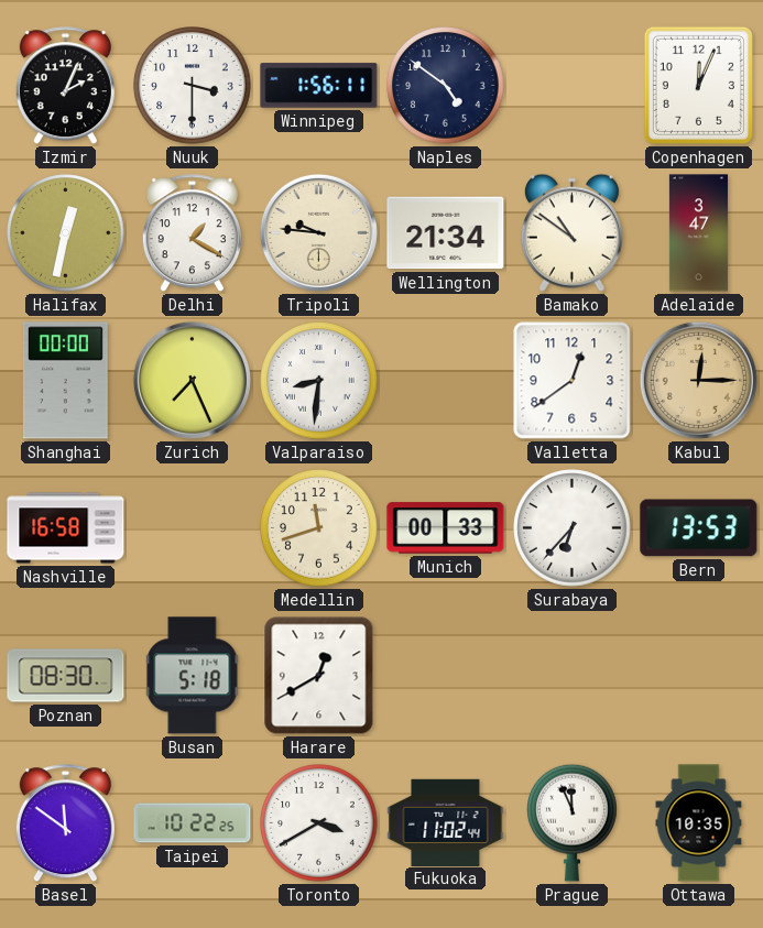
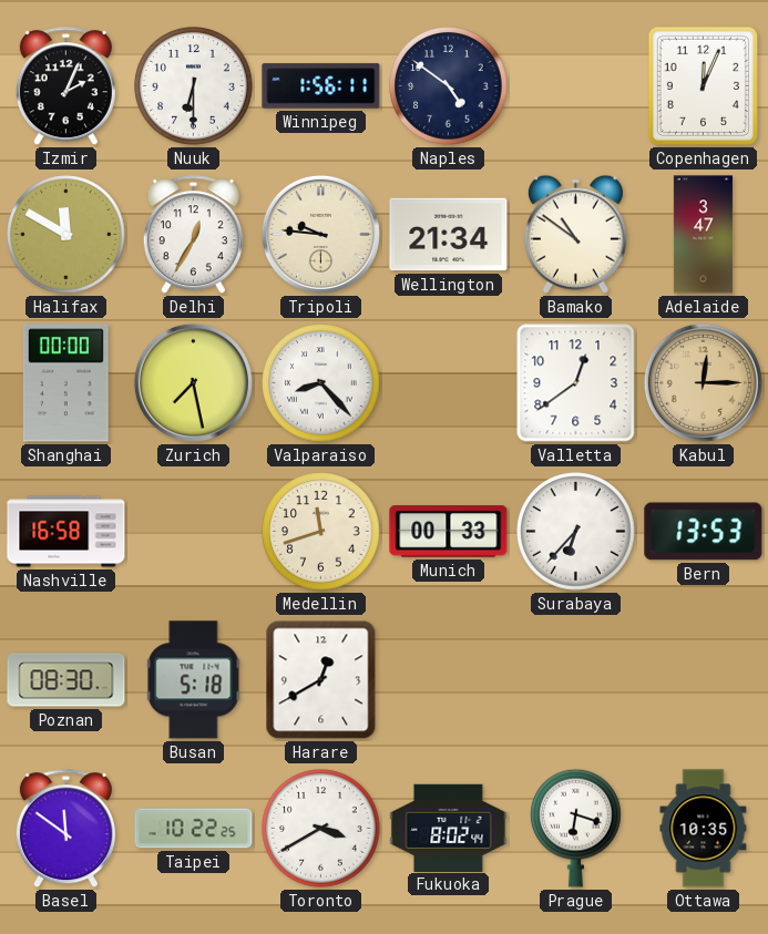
Nuuk: 3:30 -> 6:30 (194, 86)
Halifax: 12:32 -> 11:50 (66, 235)
Delhi: 1:20 -> 12:35 (193, 235)
Zurich: 7:26 -> 7:28 (193, 382)
Valparaiso: 8:31 -> 8:23 (321, 383)
Fukuoka: 11:02 -> 8:02 (449, 828)
Prague: 11:56 -> 6:18 (576, 828)
